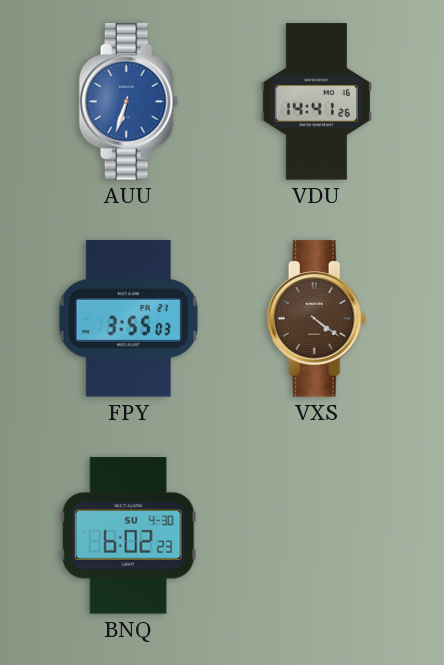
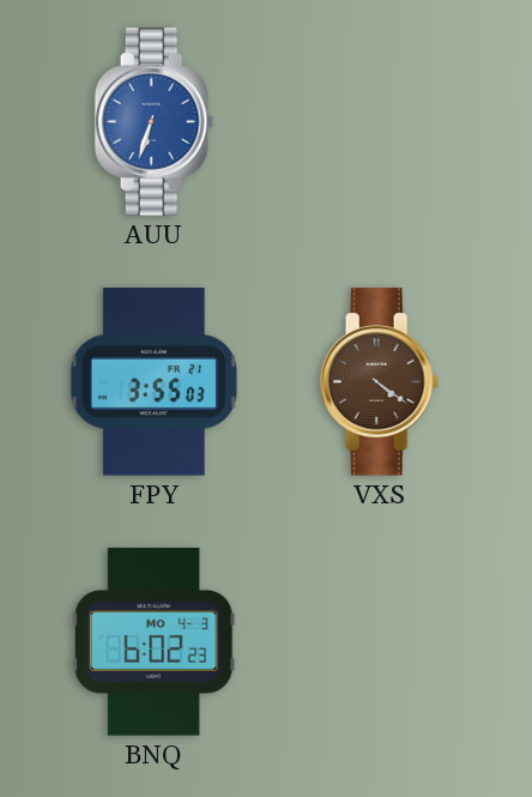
VDU: 14:41 -> none (316, 102)
BNQ date: SU 4-30 -> MO 4-3 (153, 642)
